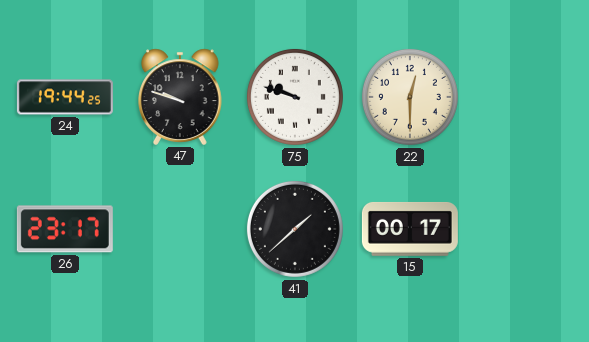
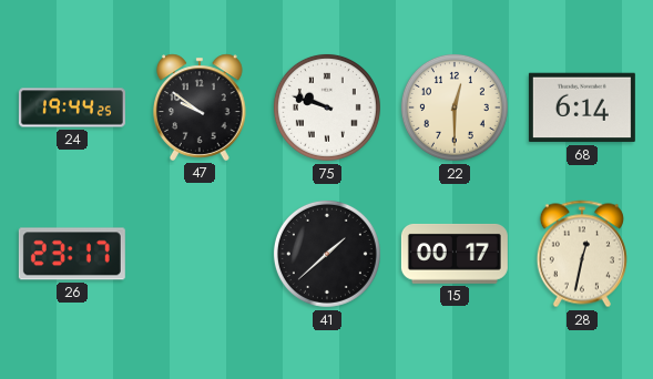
47: 9:48 -> 9:51 (201, 107)
68: none -> 6:14 (582, 107)
28: none -> 12:32 (582, 254)
